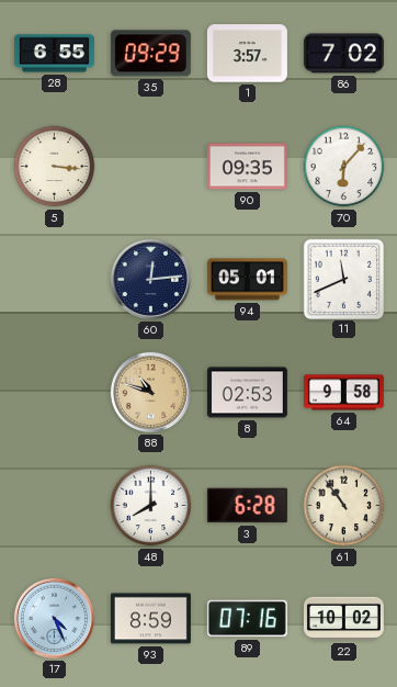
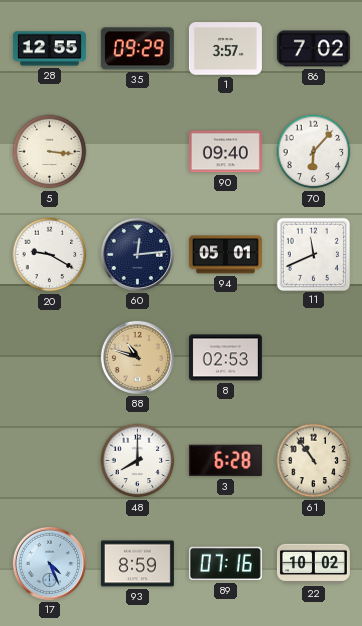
28: 6:55 -> 12:55 (49, 49)
90: 09:35 -> 09:40 (225, 152)
20: none -> 9:20 (50, 255)
64: 9:58 -> none (343, 393)
